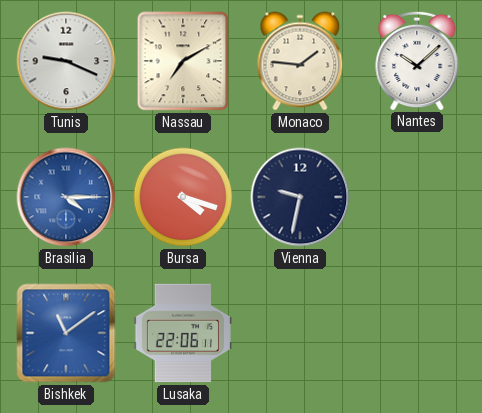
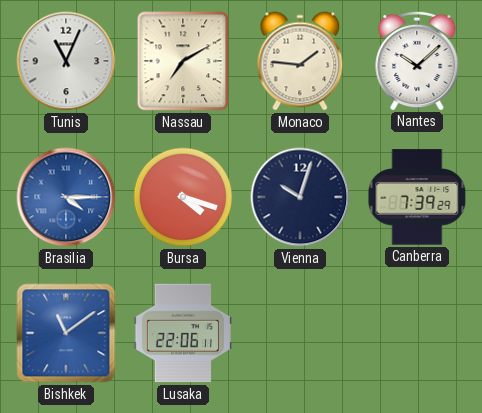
Tunis: 9:19 -> 11:04 (66, 61)
Vienna: 9:32 -> 10:03 (300, 197)
Canberra: none -> 7:39 (417, 197)
